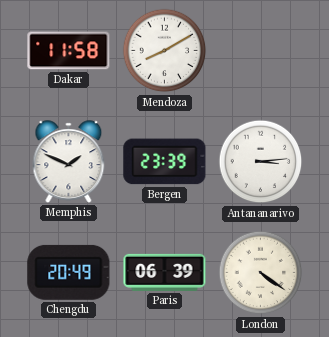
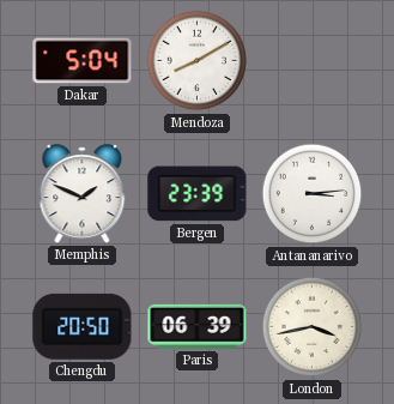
Dakar: 11:58 -> 5:04 (83, 61)
Chengdu: 20:49 -> 20:50 (83, 326)
London: 4:21 -> 3:43 (313, 327)
